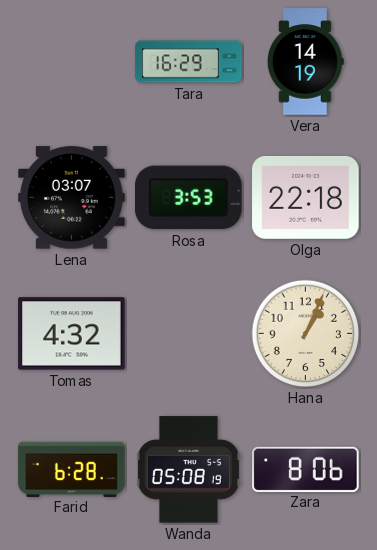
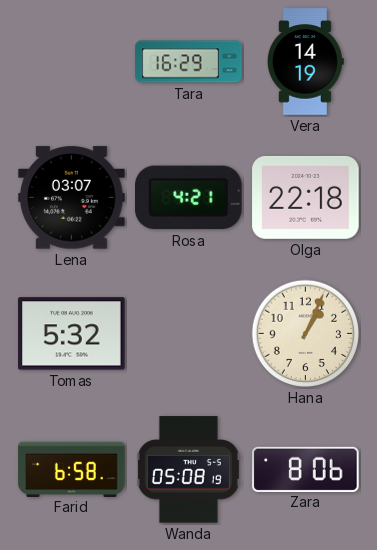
Rosa: 3:53 -> 4:21 (189, 198)
Tomas: 4:32 -> 5:32 (72, 334)
Farid: 6:28 -> 6:58 (72, 469)
